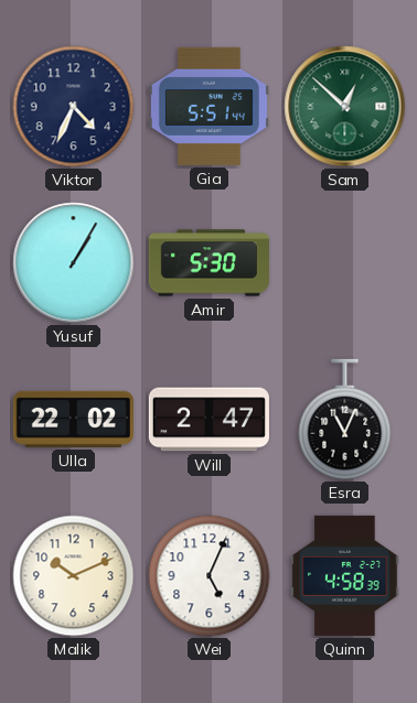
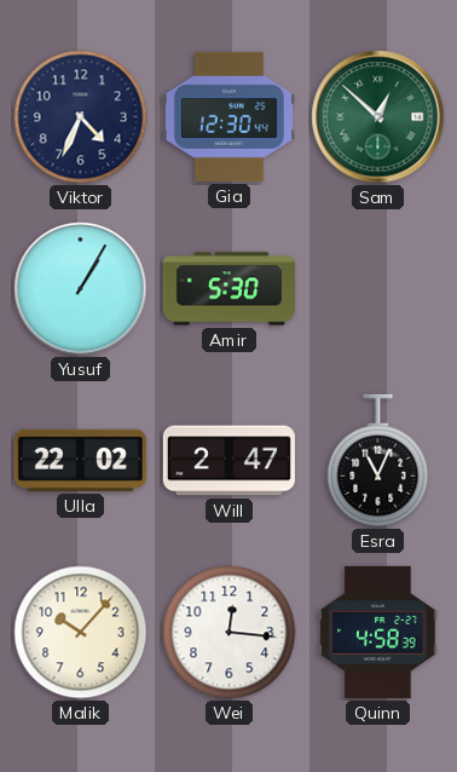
Gia: 5:51 -> 12:30 (228, 116)
Malik: 10:11 -> 10:07 (81, 633)
Wei: 5:04 -> 12:16 (230, 633)
